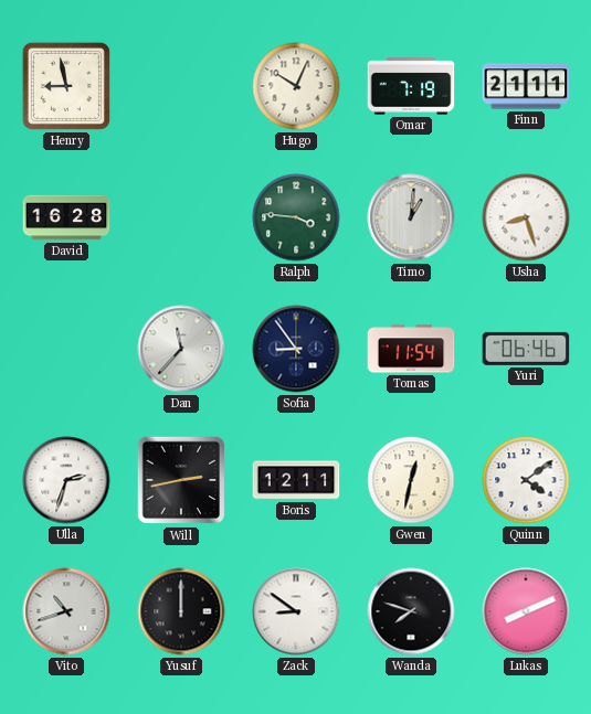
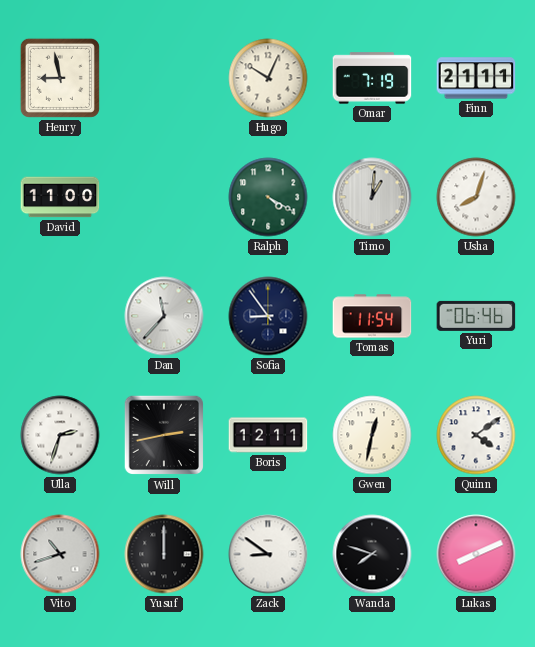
David: 16:28 -> 11:00 (60, 197)
Ralph: 3:46 -> 4:20 (268, 197)
Usha: 8:27 -> 8:03 (476, 197)
